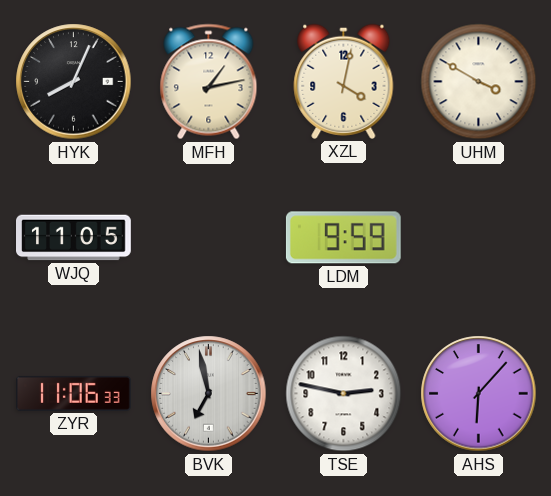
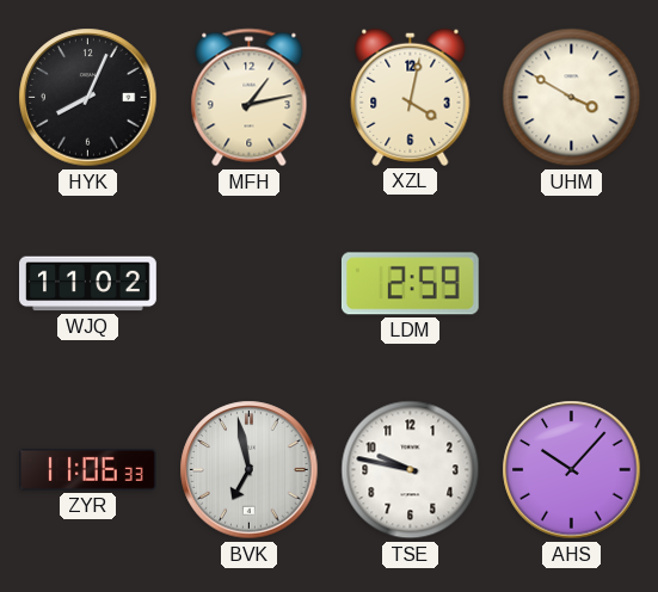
WJQ: 11:05 -> 11:02 (88, 284)
LDM: 9:59 -> 2:59 (410, 284)
TSE: 2:47 -> 9:47 (411, 470)
AHS: 6:07 -> 10:07 (572, 470)
